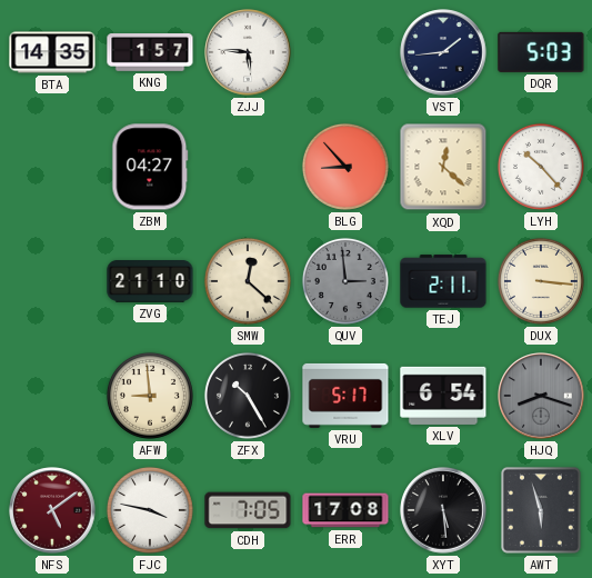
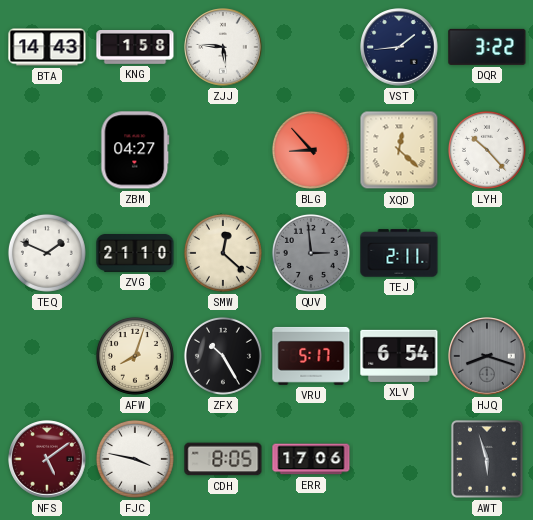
BTA: 14:35 -> 14:43 (47, 47)
KNG: 1:57 -> 1:58 (135, 48)
DQR: 5:03 -> 3:22 (487, 47)
TEQ: none -> 1:49 (47, 253)
DUX: 3:16 -> none (541, 281)
AFW: 8:59 -> 8:03 (135, 356)
CDH: 7:05 -> 8:05 (223, 459)
ERR: 17:08 -> 17:06 (311, 459)
XYT: 5:29 -> none (443, 510)
